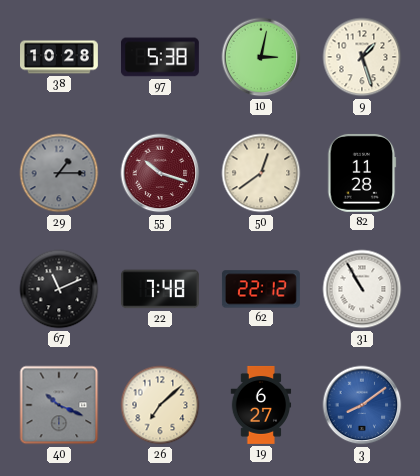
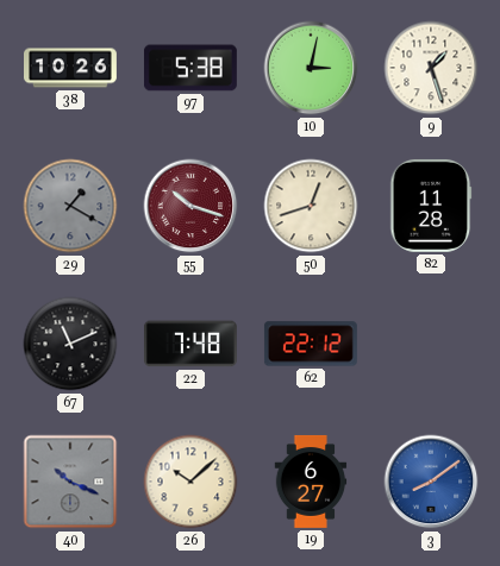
38: 10:28 -> 10:26 (71, 68)
29: 1:15 -> 1:20 (70, 206)
50: 12:39 -> 12:42 (311, 206)
31: 10:55 -> none (362, 289)
26: 7:08 -> 10:08 (190, 482)
